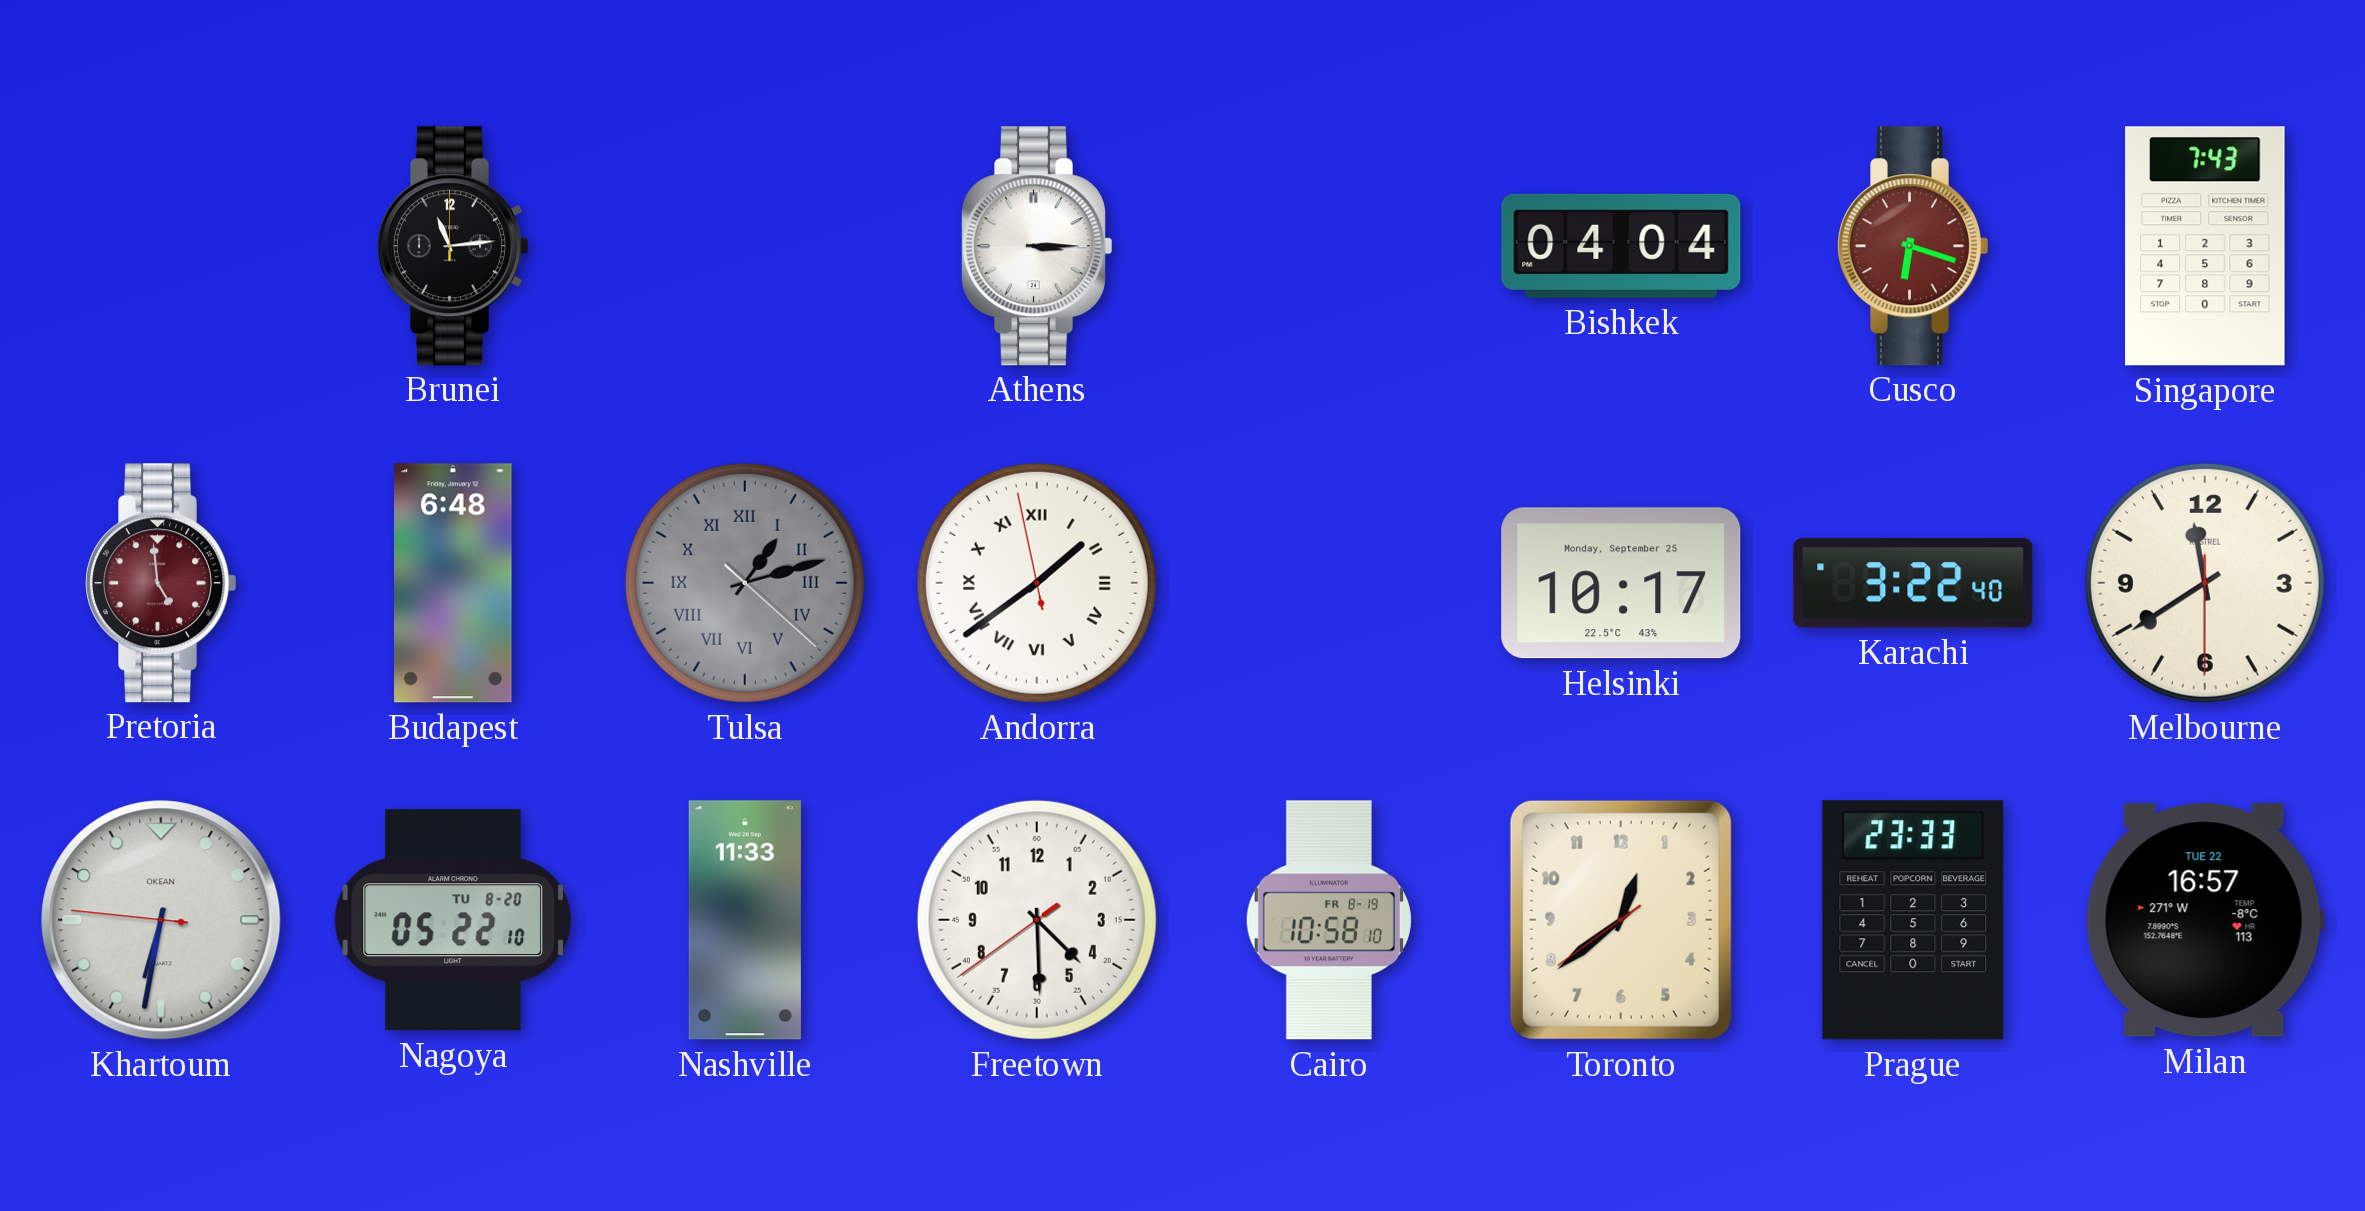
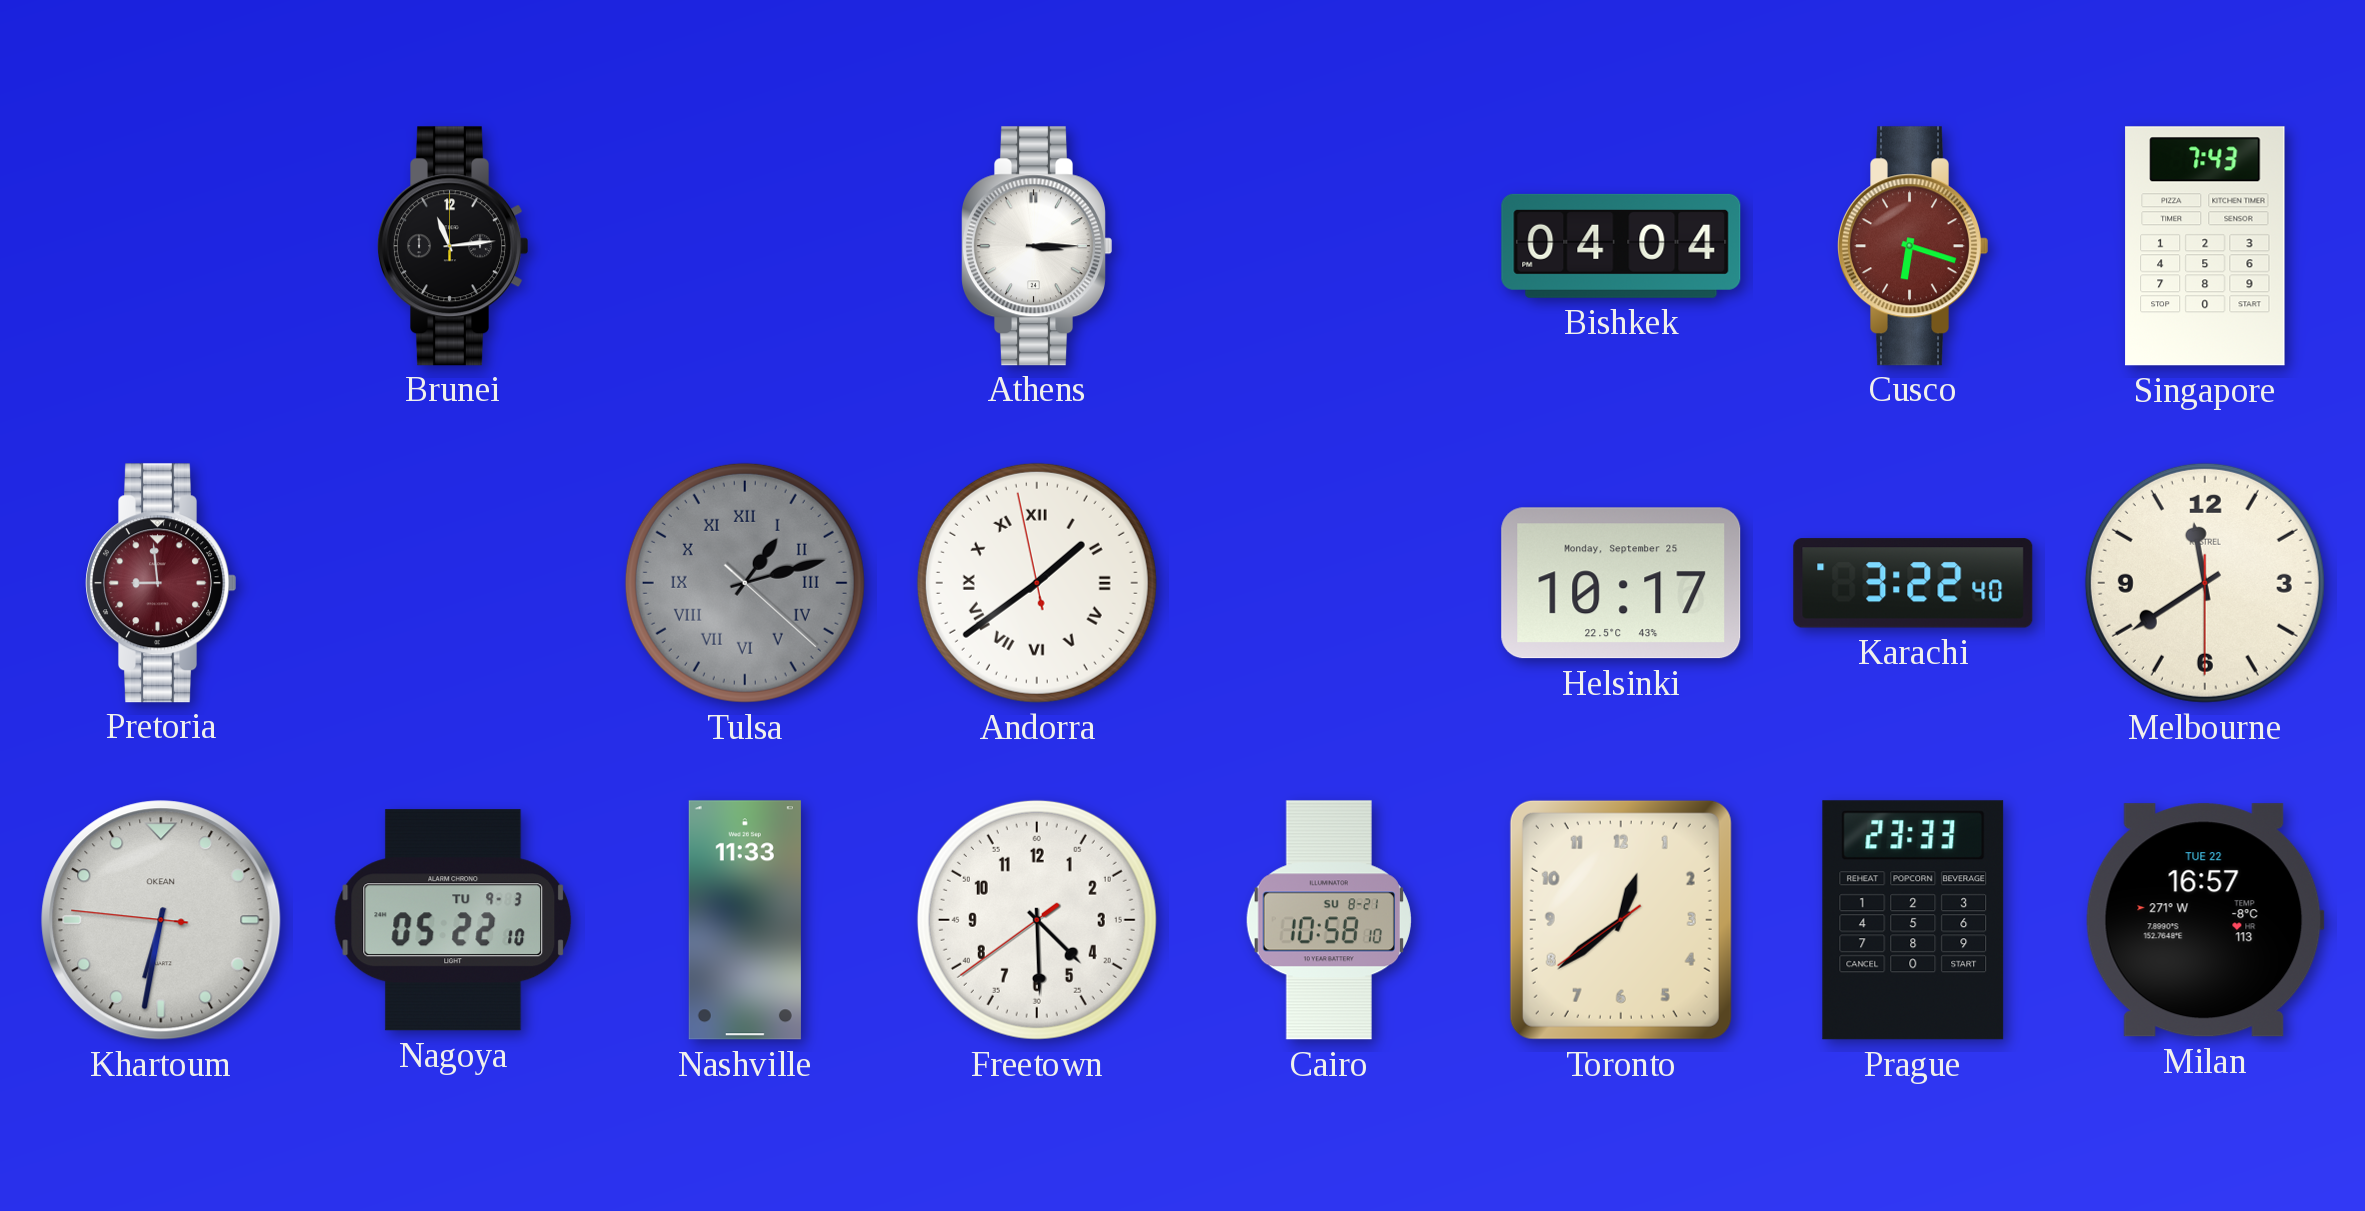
Pretoria: 4:59 -> 8:59 (161, 583)
Budapest: 6:48 -> none (453, 583)
Nagoya date: TU 8-20 -> TU 9-3 (453, 920)
Cairo date: FR 8-19 -> SU 8-21 (1329, 920)
